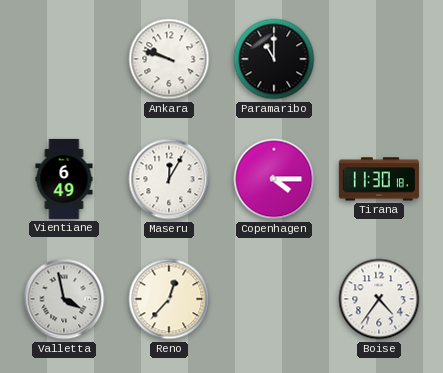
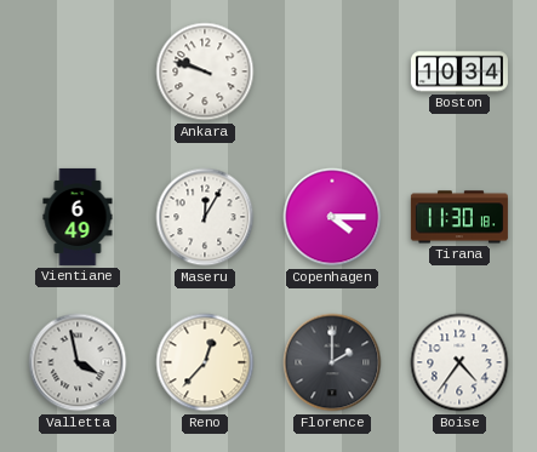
Paramaribo: 11:00 -> none (274, 59)
Boston: none -> 10:34 (459, 71)
Florence: none -> 2:00 (332, 362)
